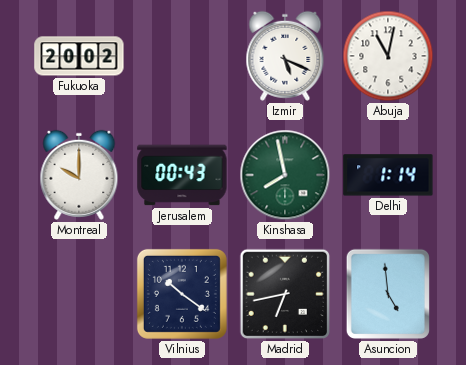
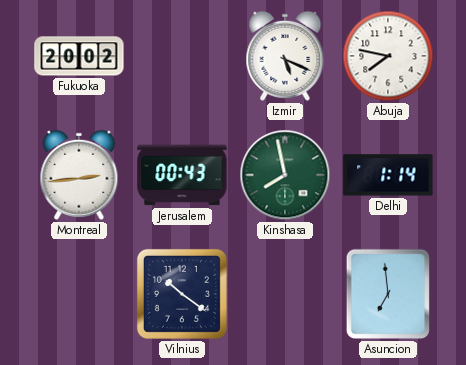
Abuja: 11:02 -> 7:47 (388, 56)
Montreal: 10:00 -> 2:44 (79, 175)
Madrid: 6:43 -> none (285, 294)
Asuncion: 4:59 -> 6:59 (388, 294)
